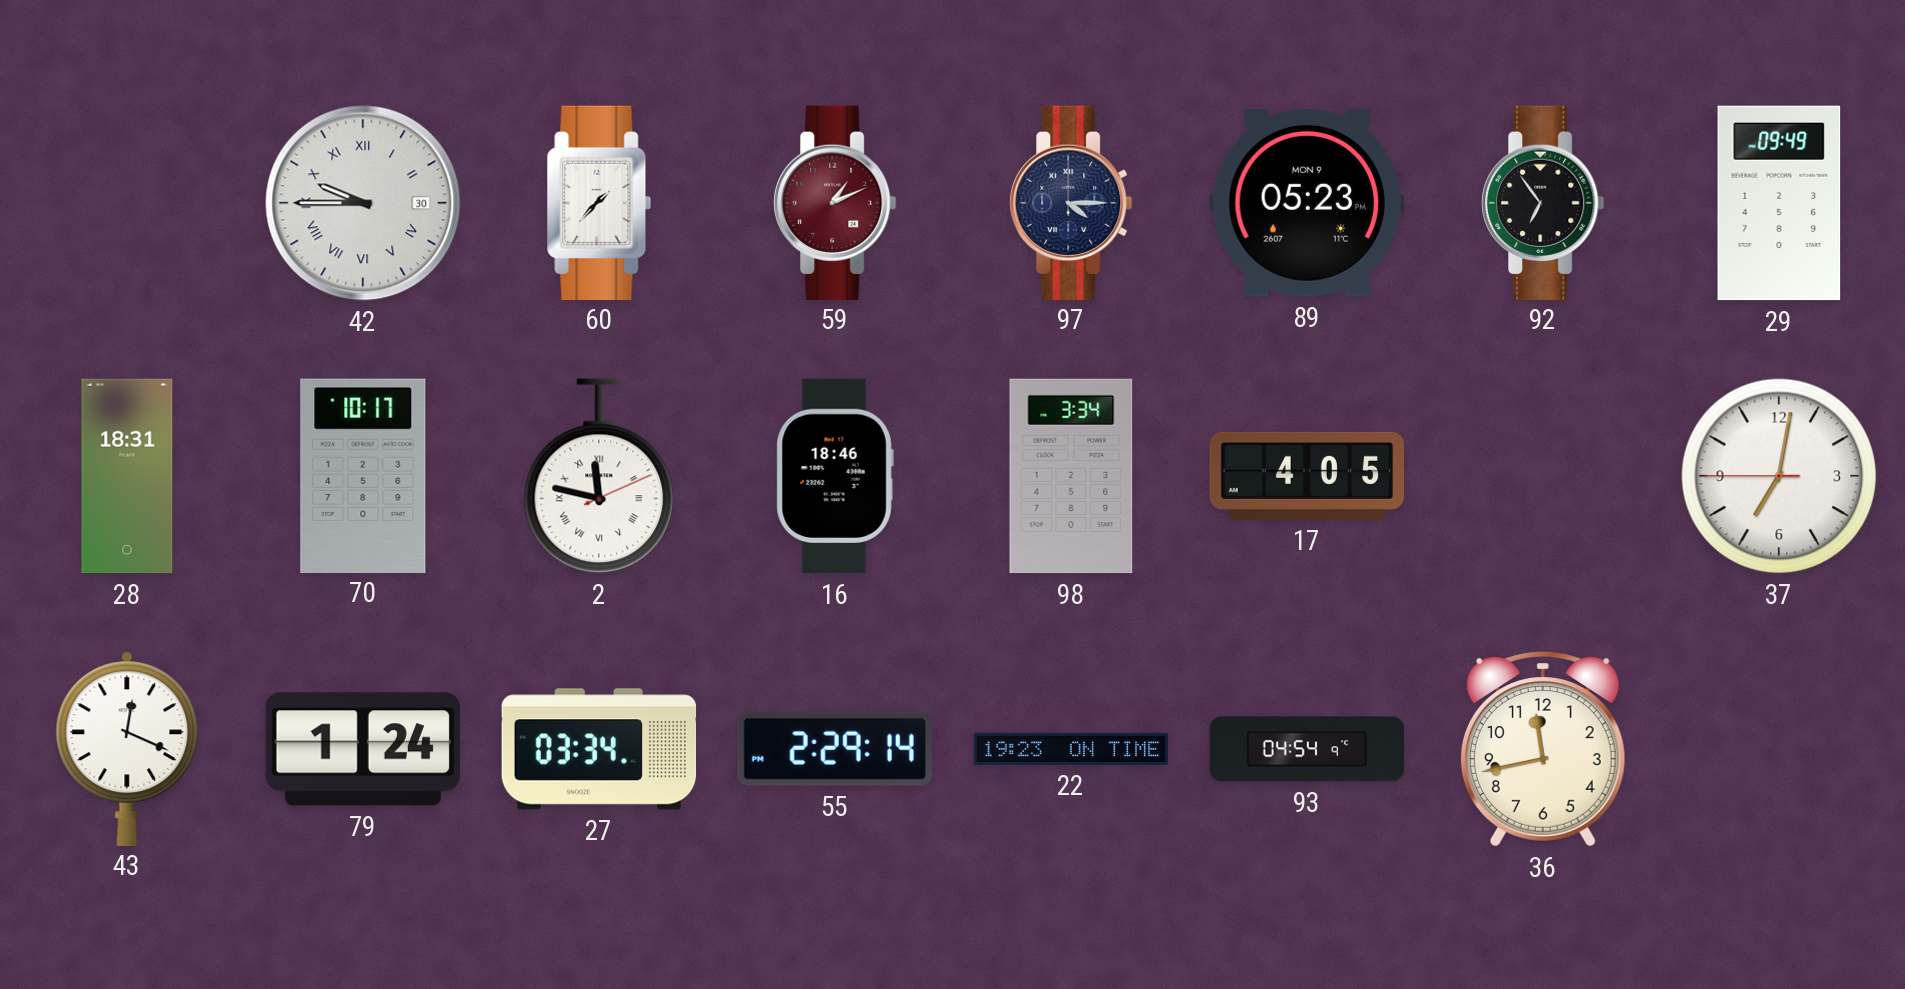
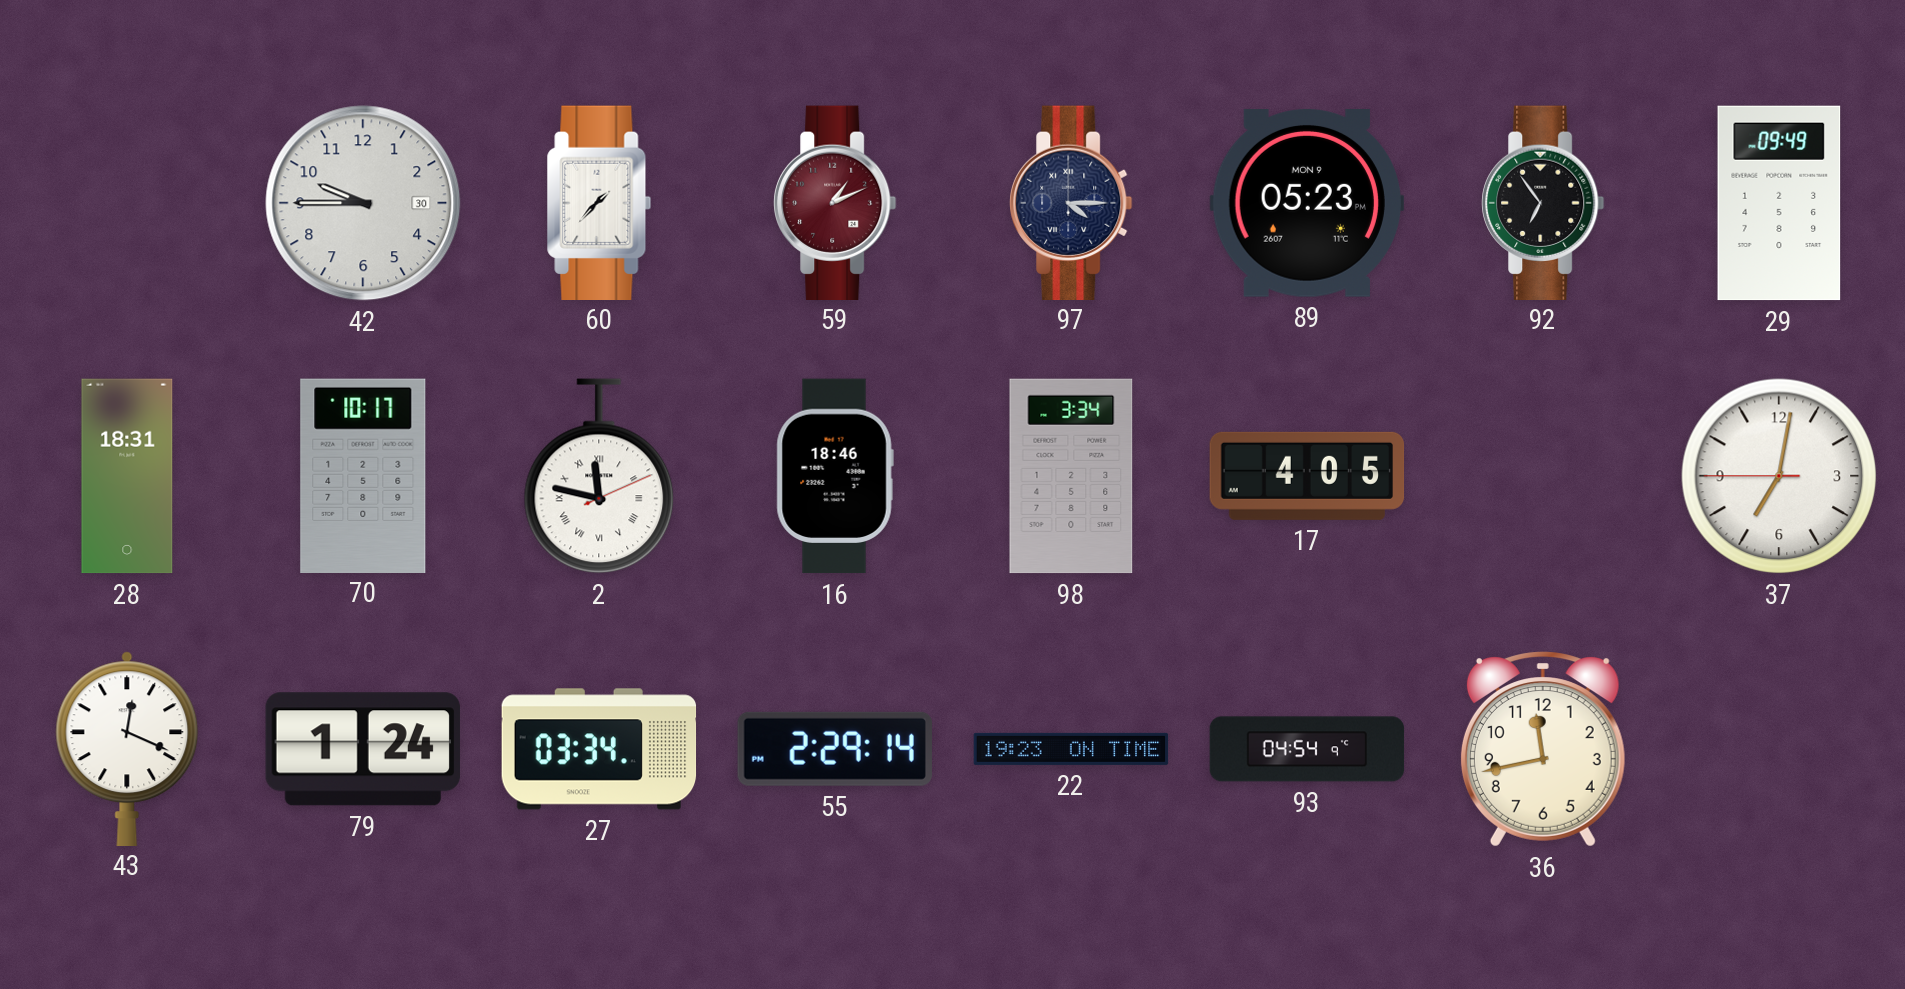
42 numerals: Roman -> Arabic (363, 203)
